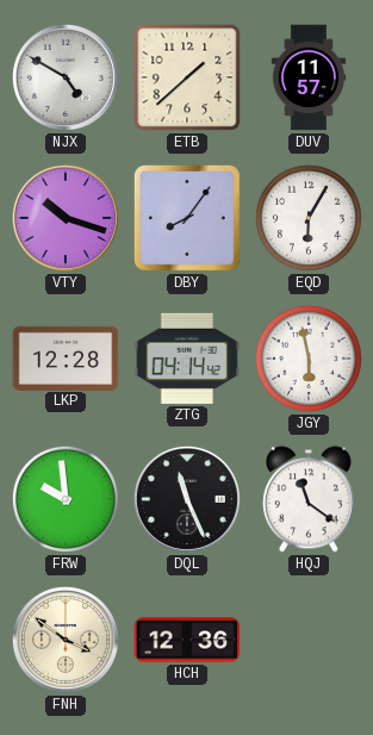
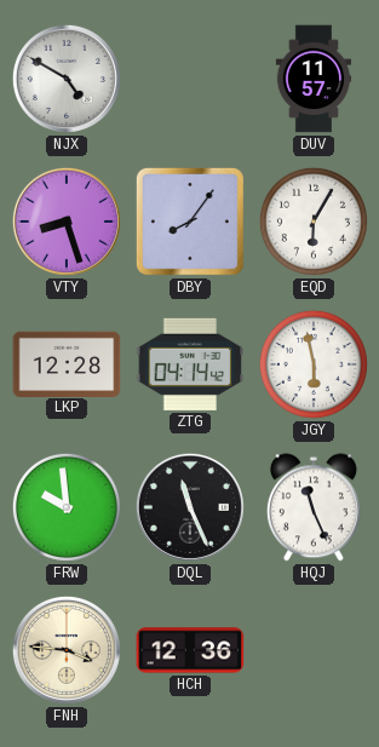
ETB: 1:38 -> none (187, 77)
VTY: 10:18 -> 8:27 (67, 222)
HQJ: 11:21 -> 11:26 (314, 507)
FNH: 3:51 -> 3:46 (67, 650)
